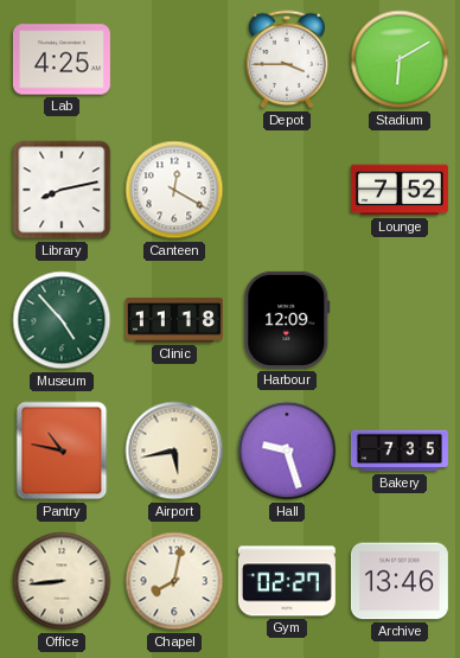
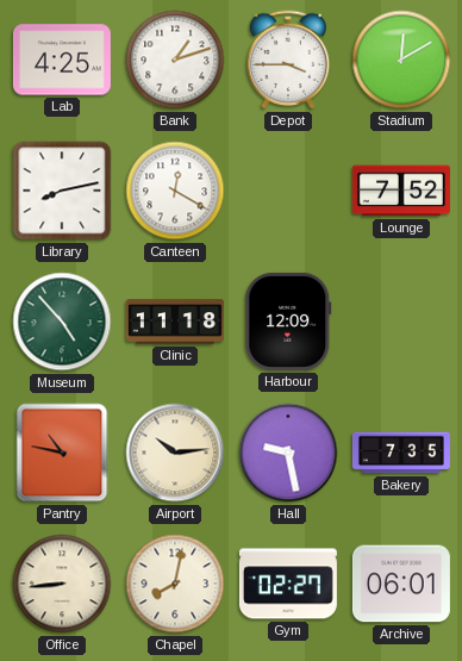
Bank: none -> 1:12 (175, 60)
Stadium: 6:10 -> 12:10 (401, 60)
Airport: 5:43 -> 10:14 (175, 453)
Hall: 9:27 -> 9:28 (288, 453)
Archive: 13:46 -> 06:01 (401, 584)
